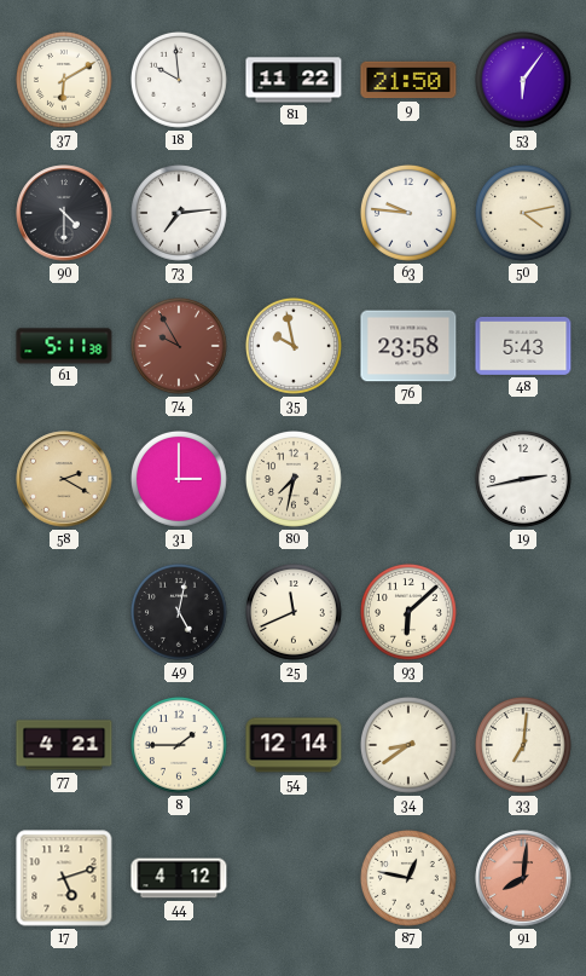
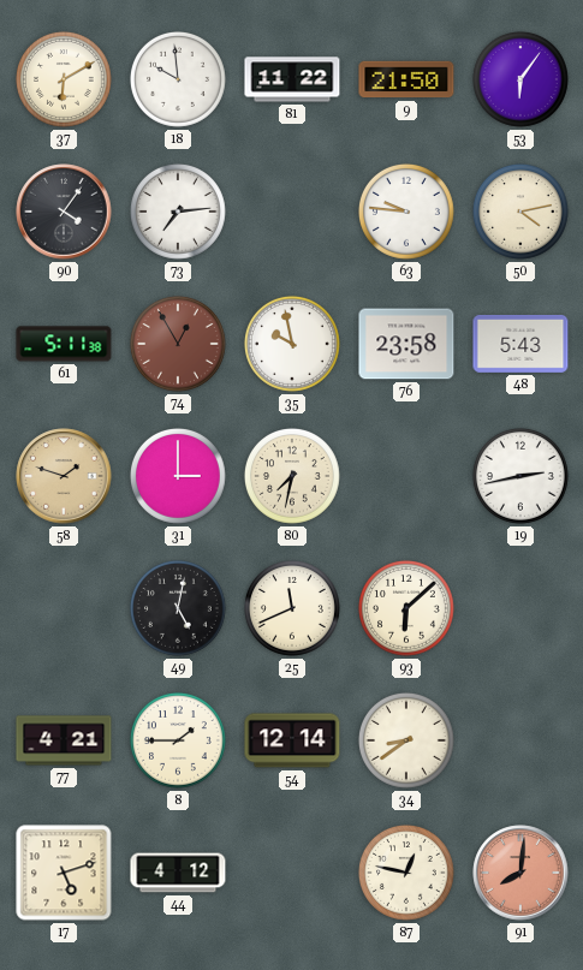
90: 4:30 -> 4:06 (64, 212)
74: 9:55 -> 12:55 (178, 344)
58: 2:20 -> 1:48 (64, 476)
33: 7:01 -> none (523, 745)
